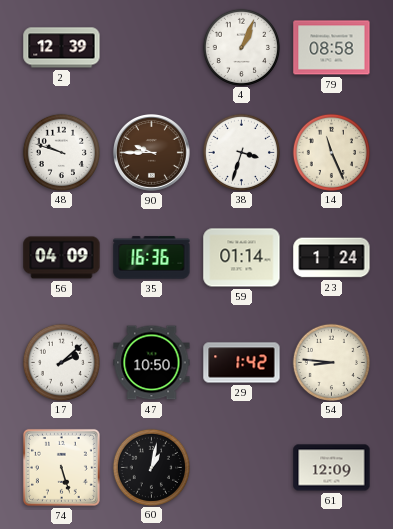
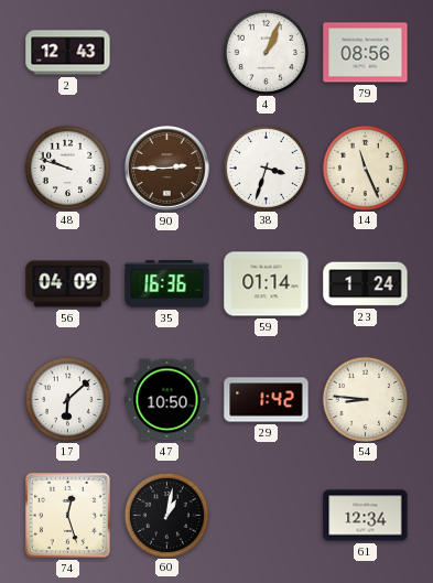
2: 12:39 -> 12:43 (68, 53)
79: 08:58 -> 08:56 (366, 53)
90: 9:45 -> 2:45 (167, 169)
17: 2:08 -> 6:08 (67, 399)
74: 5:27 -> 12:27 (67, 515)
61: 12:09 -> 12:34 (366, 516)
